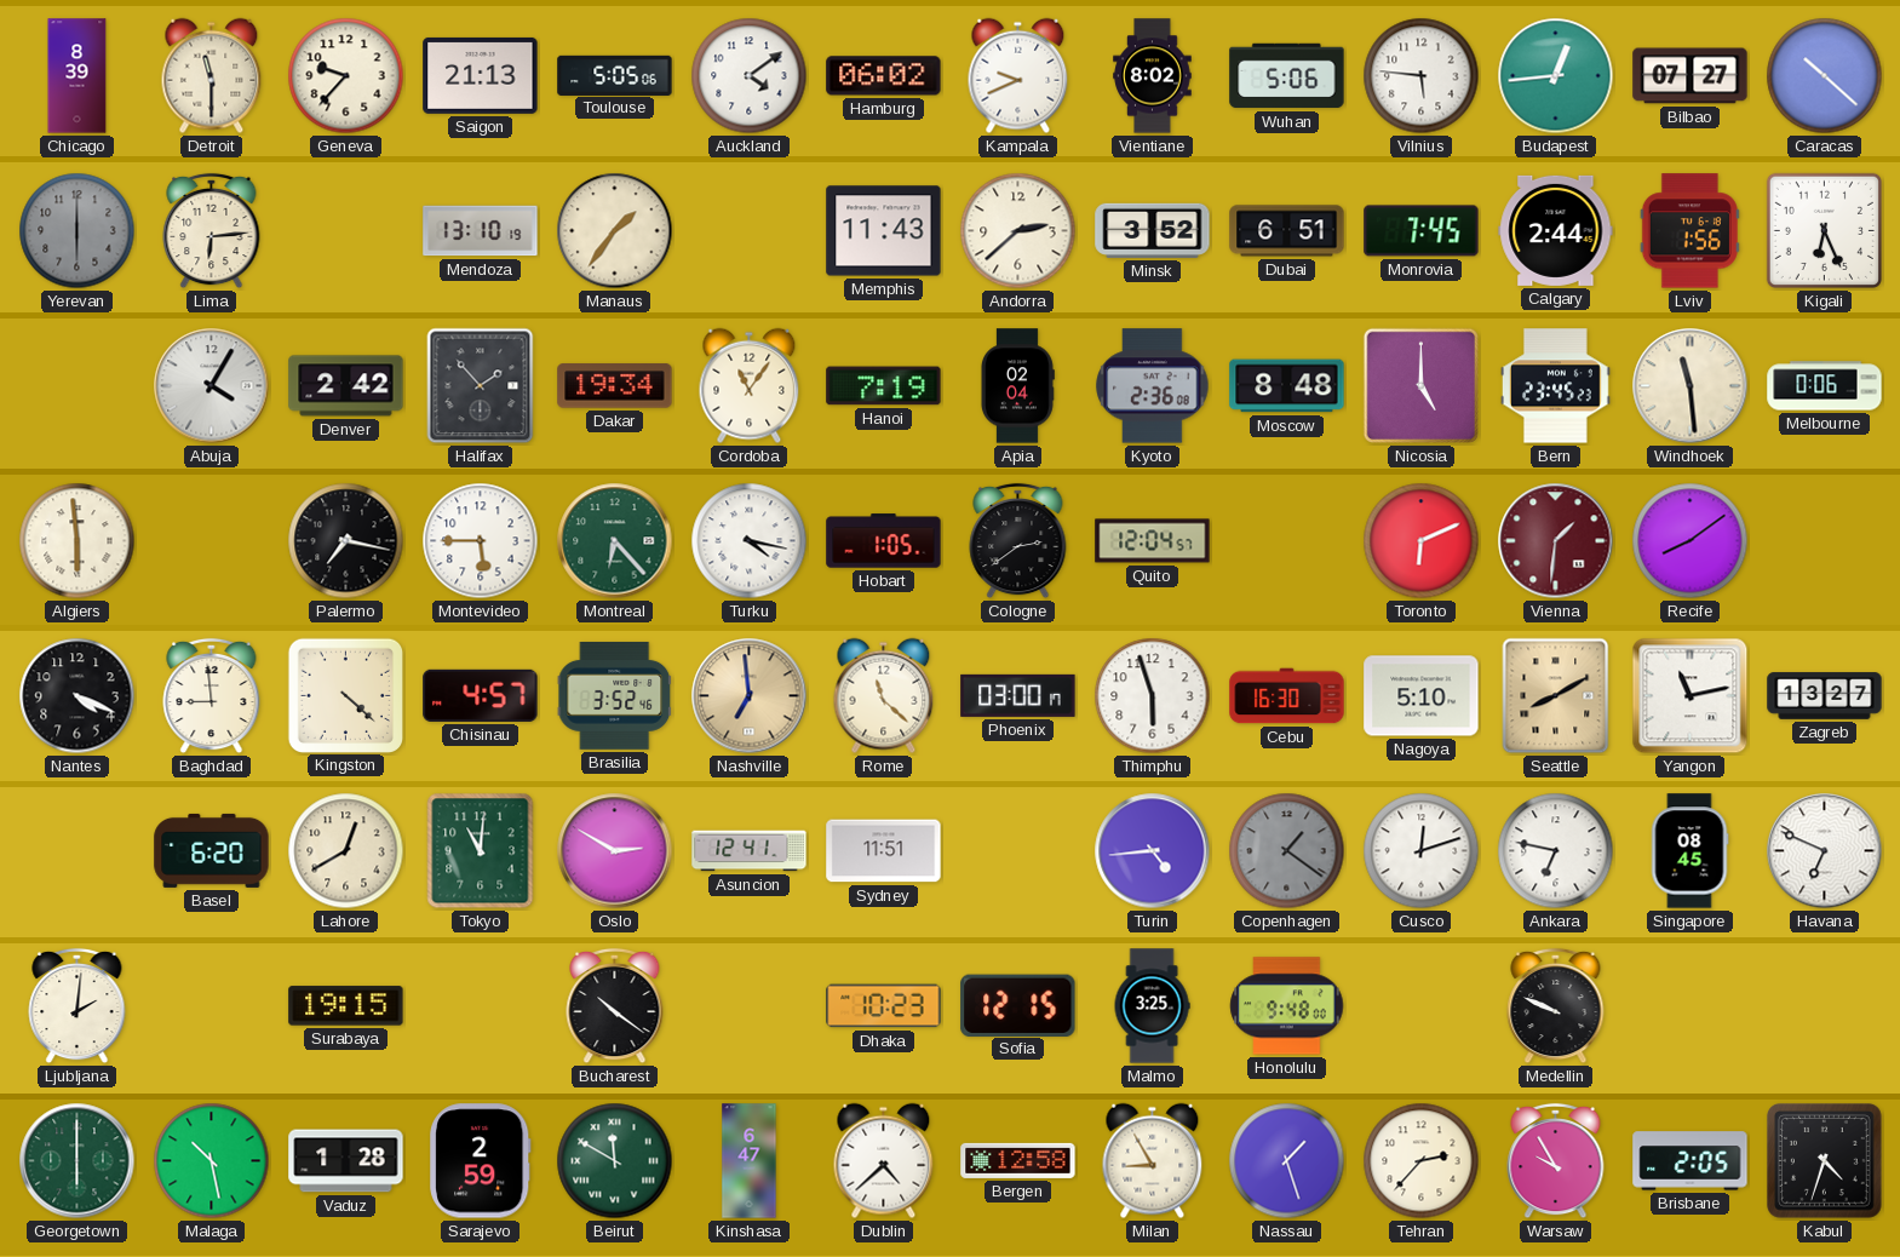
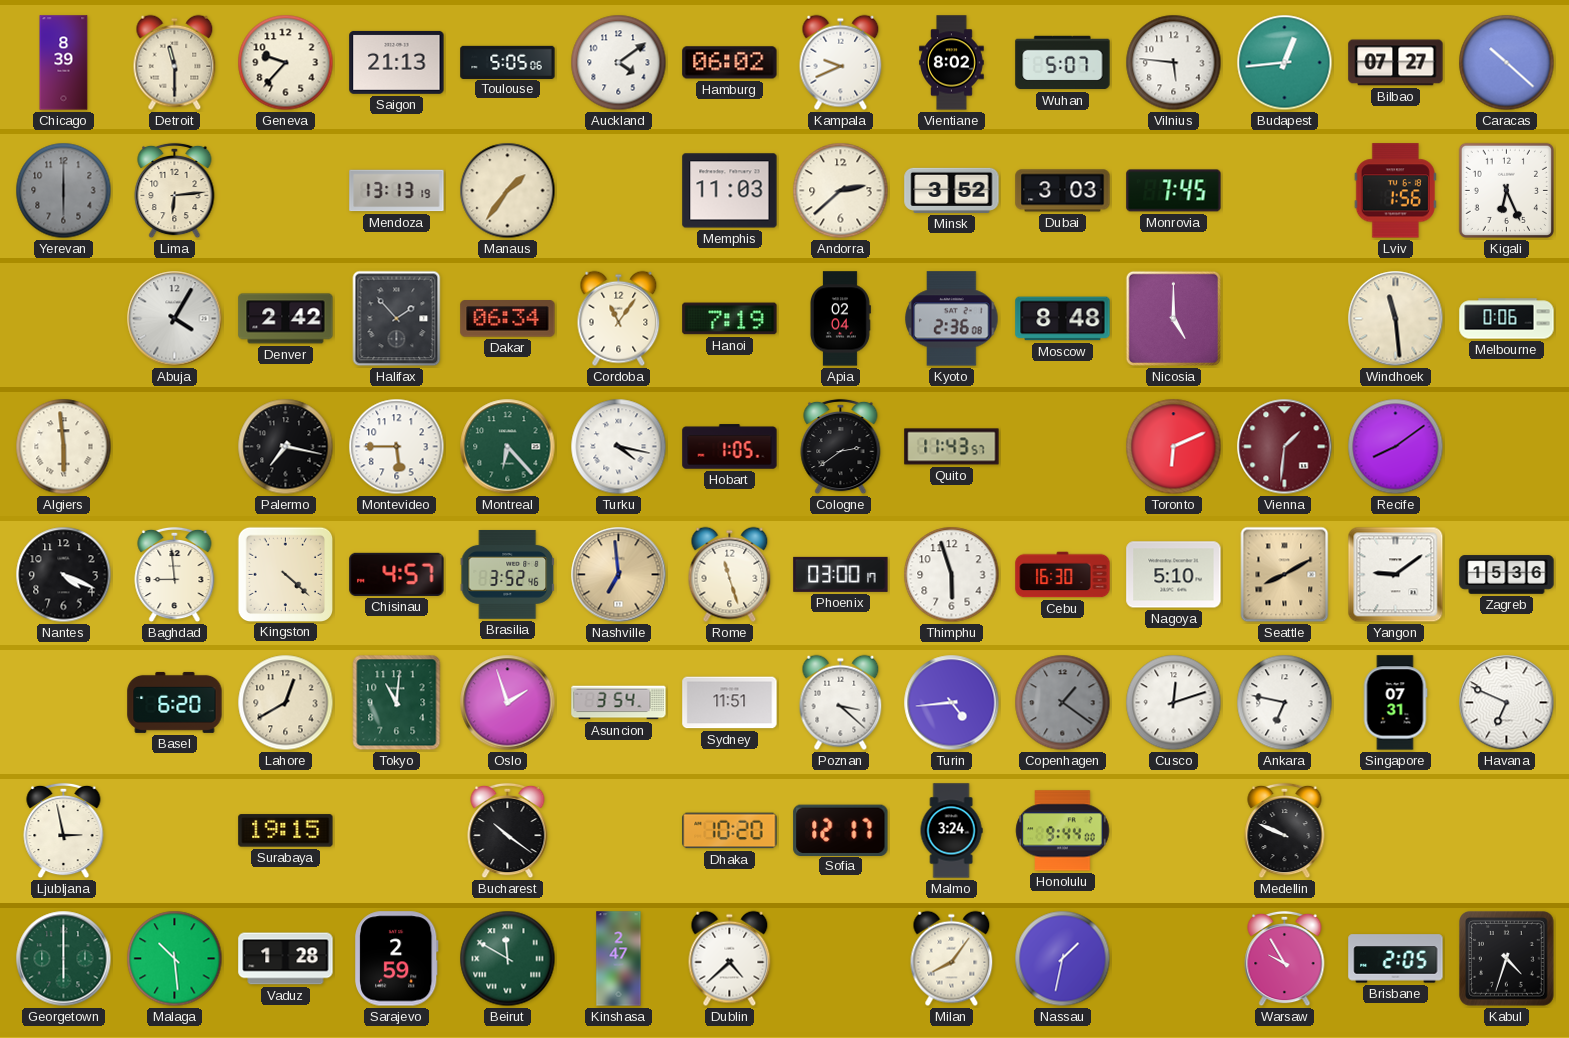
Wuhan: 5:06 -> 5:07 (1063, 63)
Mendoza: 13:10 -> 13:13 (397, 191)
Memphis: 11:43 -> 11:03 (730, 191)
Dubai: 6:51 -> 3:03 (1063, 191)
Calgary: 2:44 -> none (1556, 230)
Dakar: 19:34 -> 06:34 (508, 319)
Bern: 23:45 -> none (1555, 386)
Quito: 12:04 -> 11:43 (952, 447)
Rome: 11:22 -> 11:27 (730, 575)
Yangon: 11:13 -> 9:09 (1396, 575)
Zagreb: 13:27 -> 15:36 (1507, 575)
Oslo: 2:50 -> 1:57 (508, 703)
Asuncion: 12:41 -> 3:54 (619, 703)
Poznan: none -> 3:22 (841, 703)
Singapore: 08:45 -> 07:31 (1395, 703)
Ljubljana: 2:01 -> 2:58 (64, 831)
Dhaka: 10:23 -> 10:20 (730, 831)
Sofia: 12:15 -> 12:17 (841, 830)
Malmo: 3:25 -> 3:24 (951, 831)
Honolulu: 9:48 -> 9:44 (1063, 831)
Malaga: 10:28 -> 10:29 (175, 959)
Kinshasa: 6:47 -> 2:47 (619, 959)
Bergen: 12:58 -> none (1018, 1160)
Milan: 8:55 -> 8:06 (952, 959)
Nassau: 1:27 -> 1:32 (1063, 959)
Tehran: 2:37 -> none (1422, 1161)
